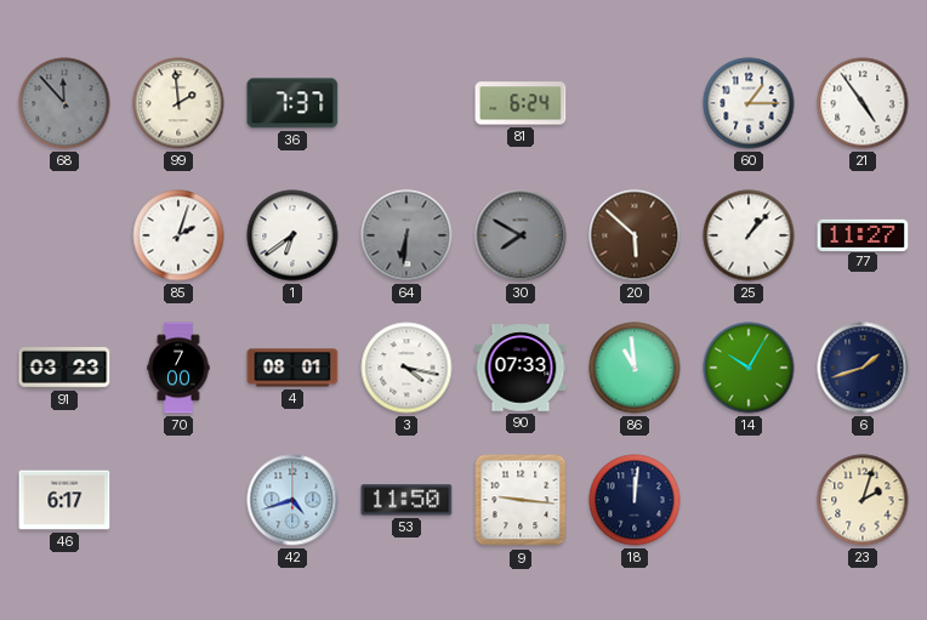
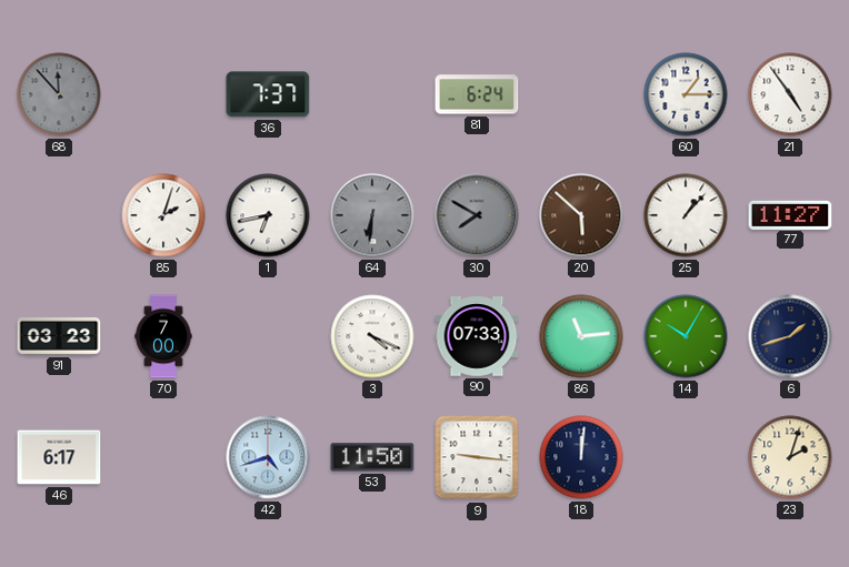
99: 1:59 -> none (178, 103)
1: 6:39 -> 6:43 (268, 215)
4: 08:01 -> none (292, 368)
3: 4:17 -> 4:19 (372, 336)
86: 10:59 -> 11:14 (581, 336)
